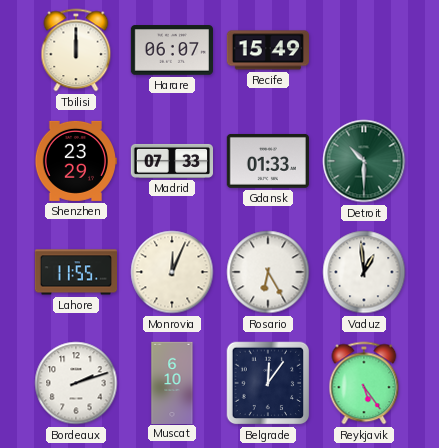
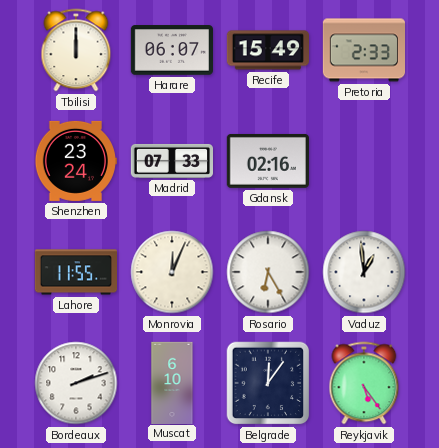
Pretoria: none -> 2:33 (363, 50)
Shenzhen: 23:29 -> 23:24 (75, 161)
Gdansk: 01:33 -> 02:16 (268, 161)
Detroit: 10:30 -> none (364, 161)
